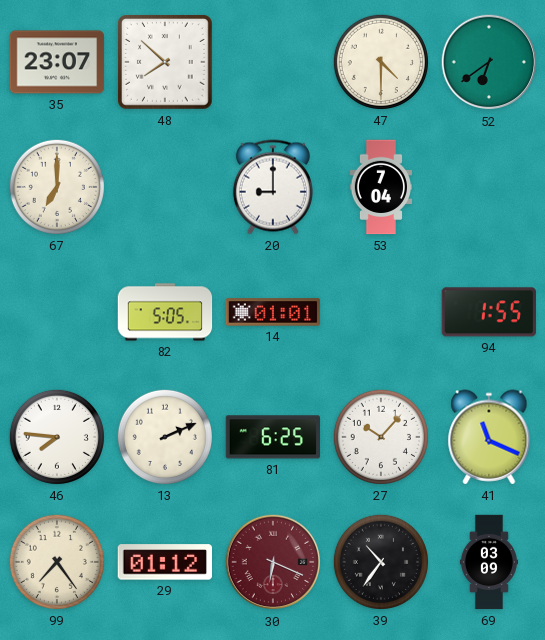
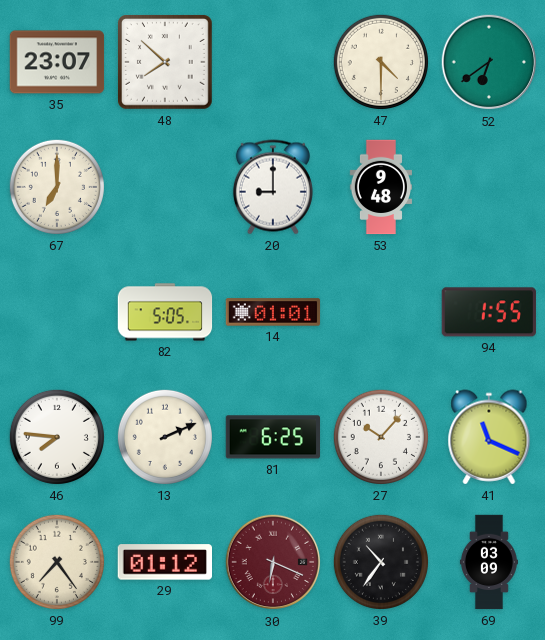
53: 7:04 -> 9:48 (380, 187)
